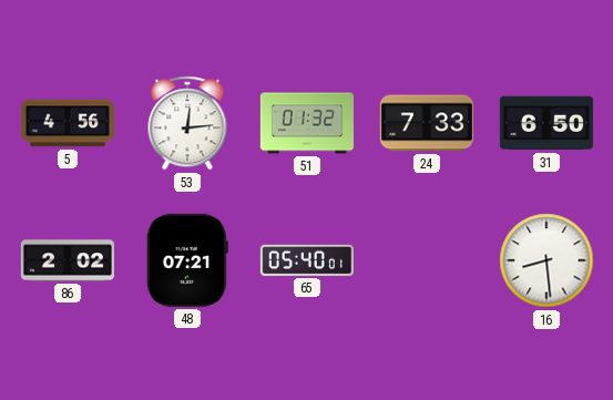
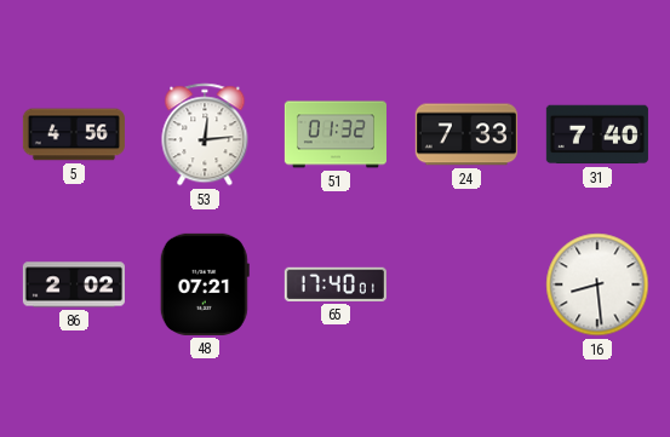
31: 6:50 -> 7:40 (597, 134)
65: 05:40 -> 17:40 (336, 284)
